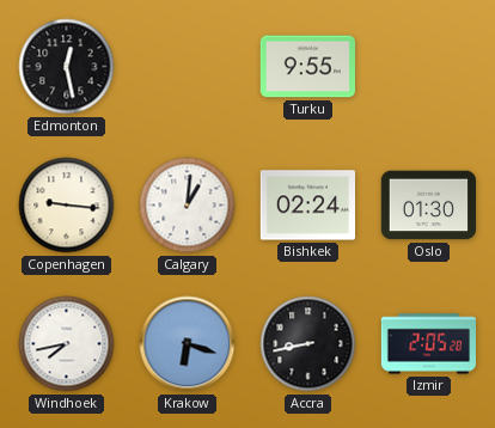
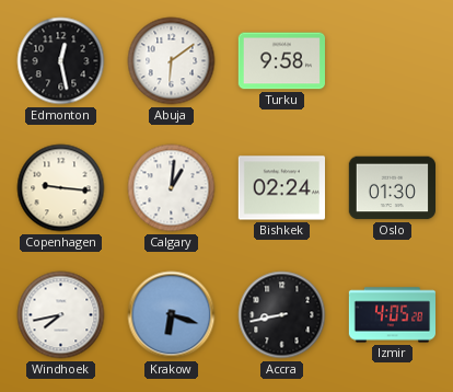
Abuja: none -> 6:09 (172, 61)
Turku: 9:55 -> 9:58 (281, 61)
Izmir: 2:05 -> 4:05 (392, 315)
